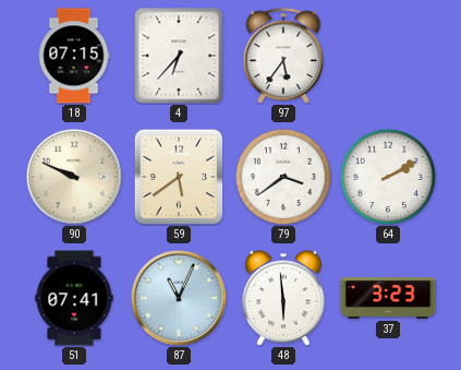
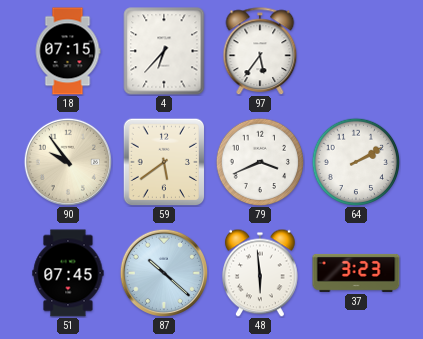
90: 9:49 -> 9:54 (67, 161)
79: 3:39 -> 3:41 (260, 162)
51: 07:41 -> 07:45 (68, 273)
87: 11:04 -> 10:22 (163, 272)
